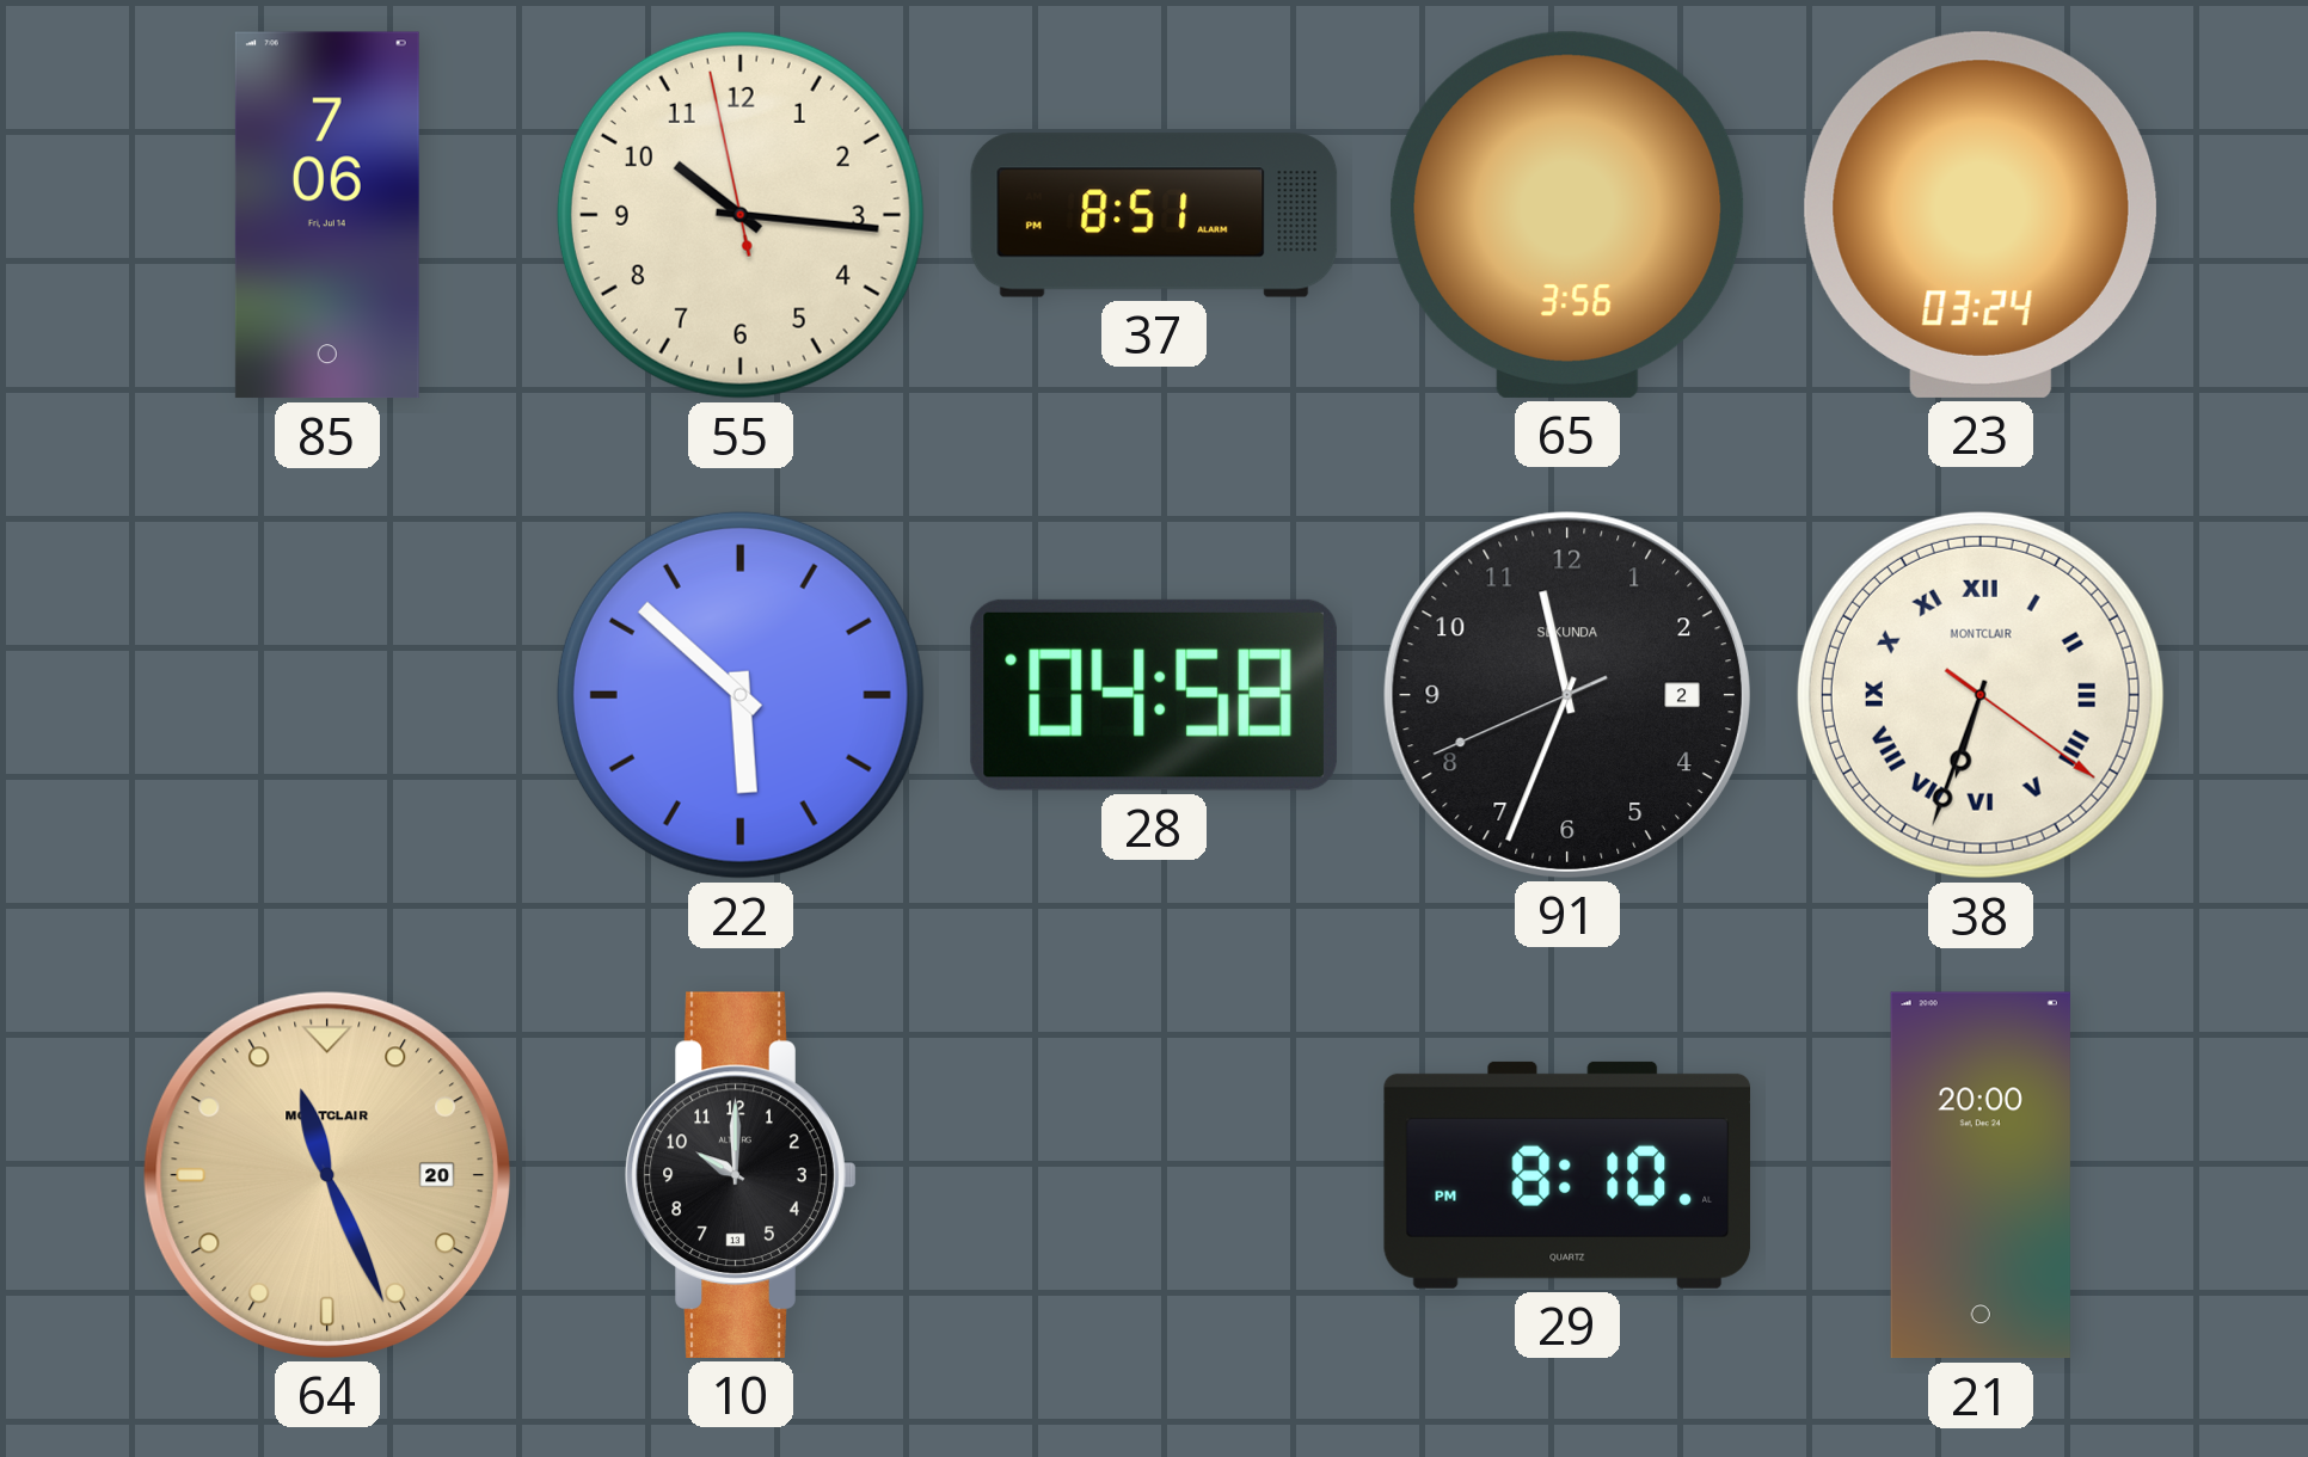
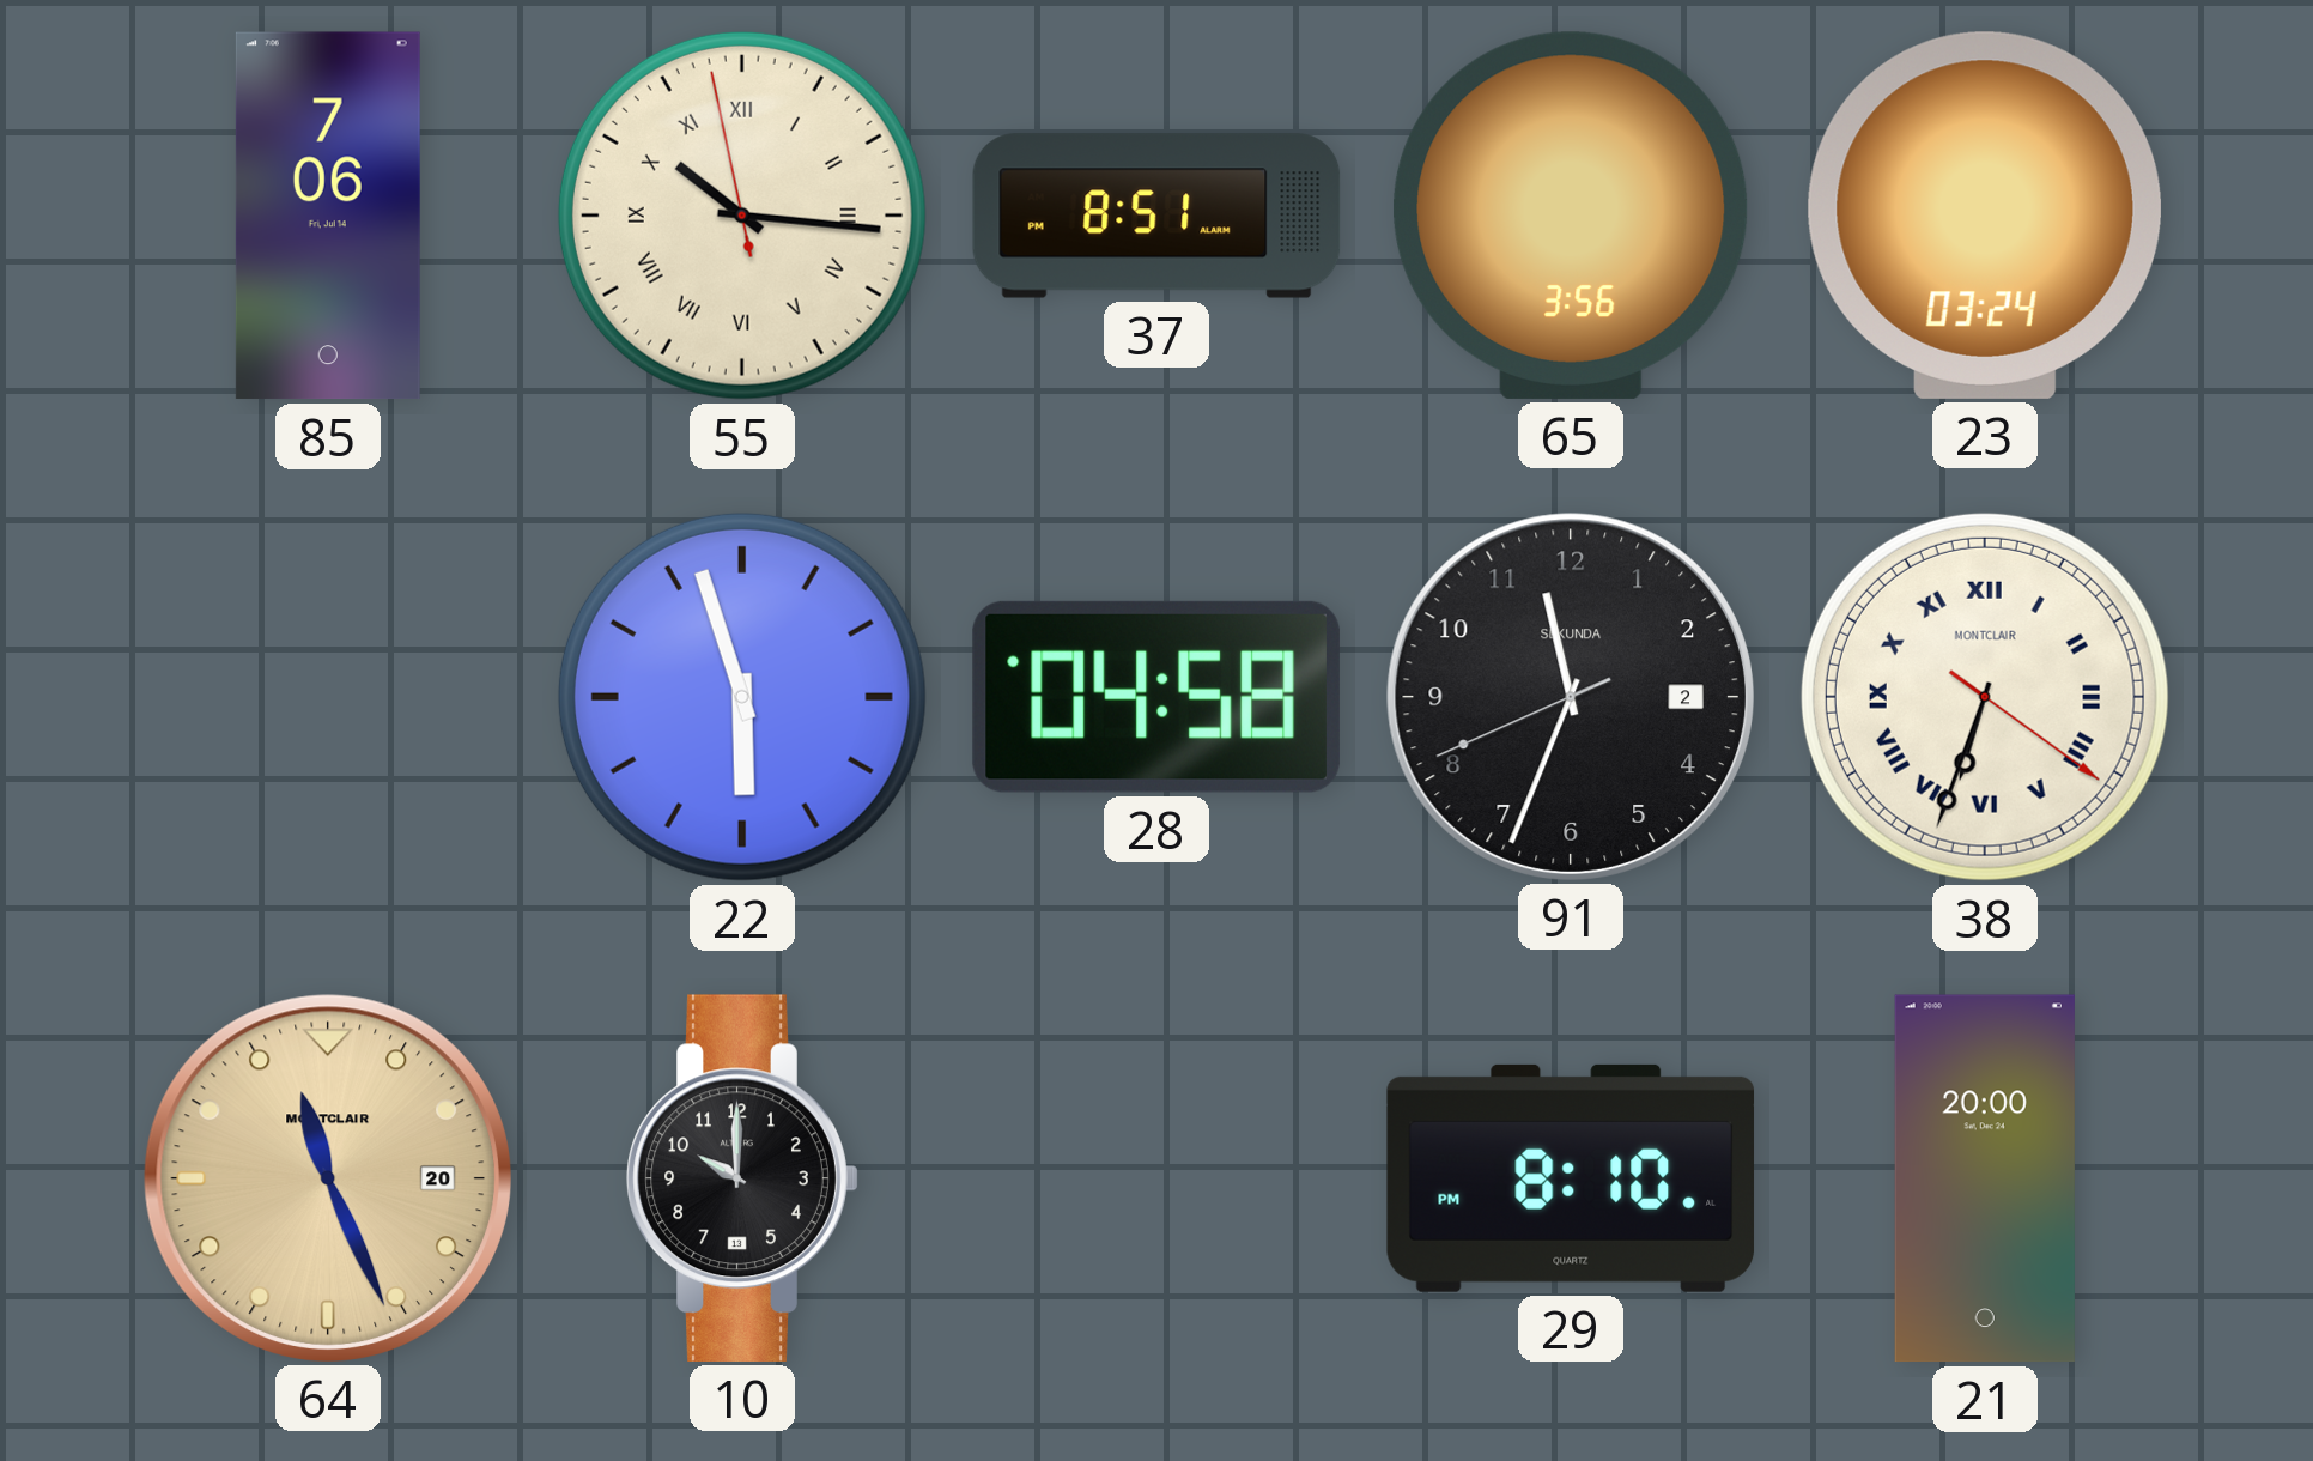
55 numerals: Arabic -> Roman (742, 216)
22: 5:52 -> 5:57 (742, 697)
